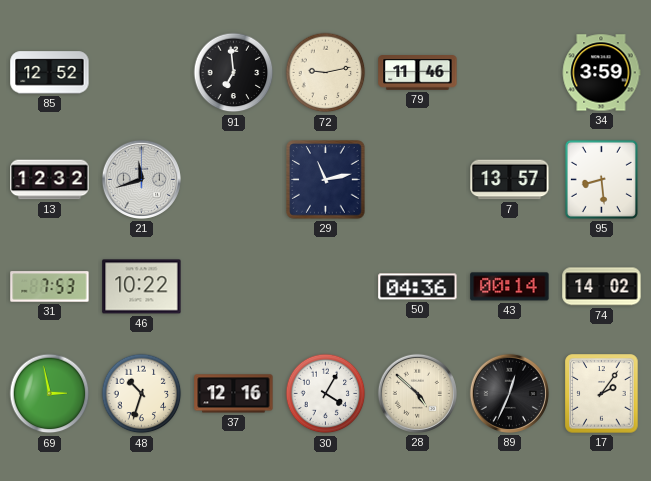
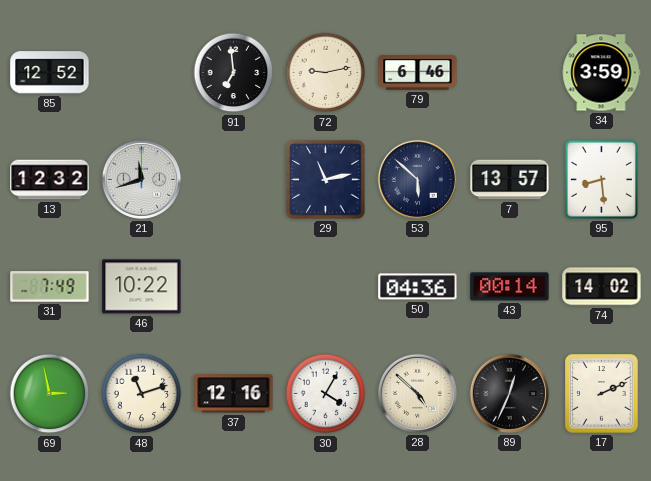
79: 11:46 -> 6:46 (418, 73)
53: none -> 5:52 (417, 179)
31: 7:53 -> 7:49 (50, 287)
48: 10:33 -> 11:12 (142, 394)
17: 2:06 -> 2:11 (602, 394)
